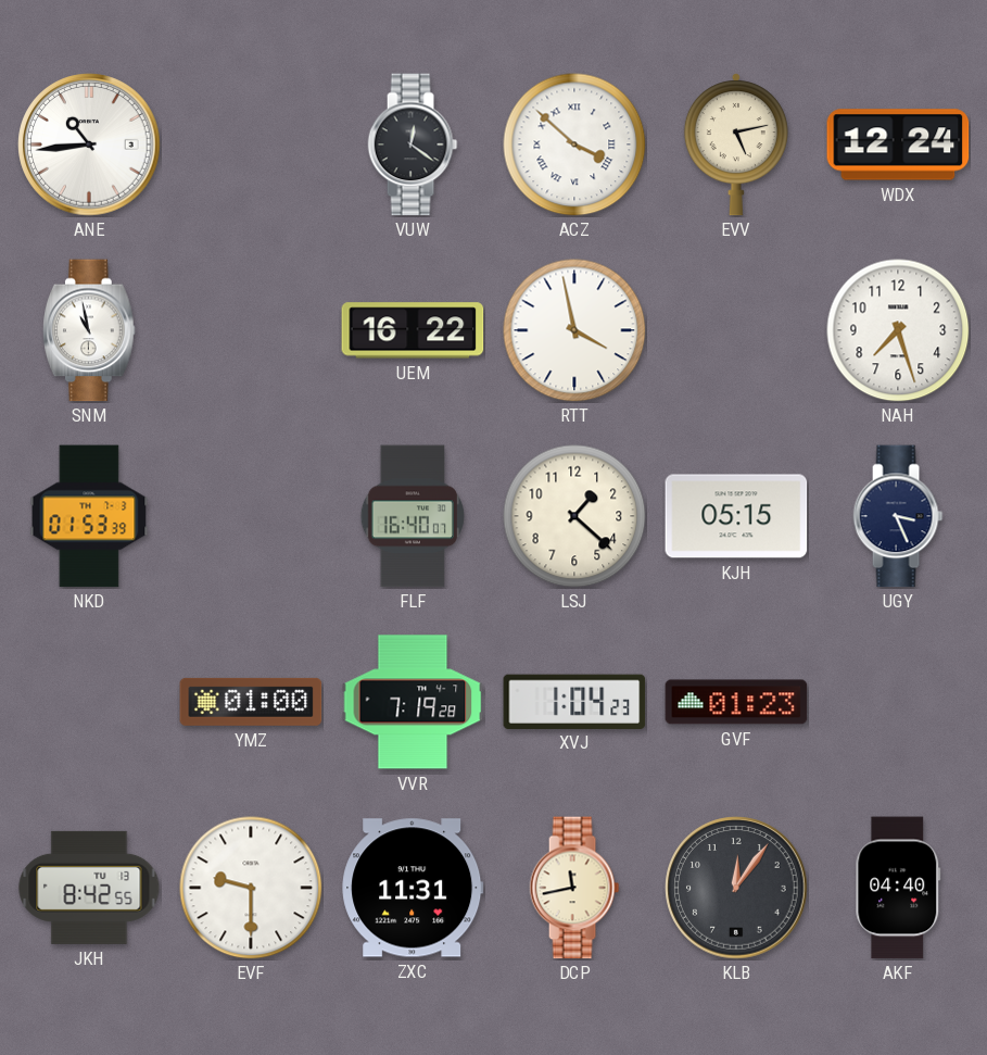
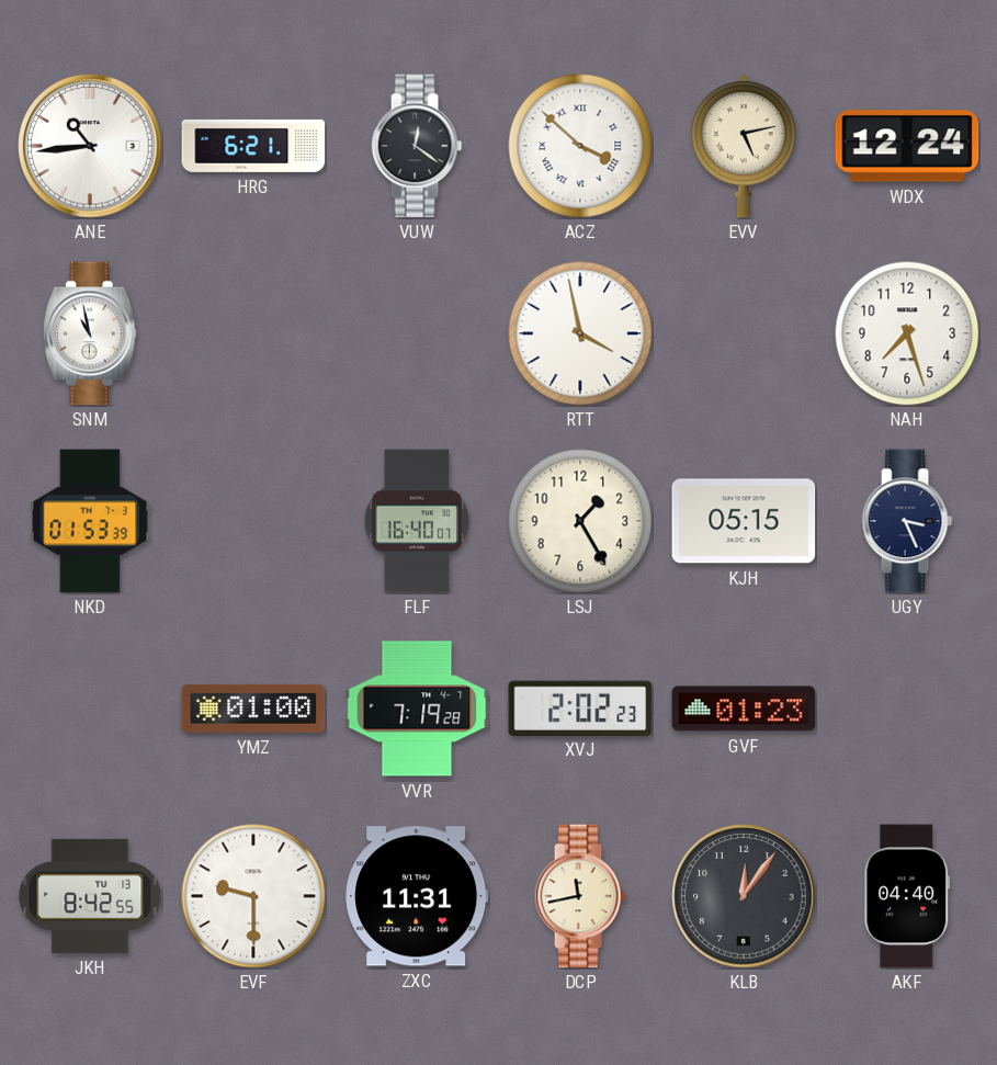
HRG: none -> 6:21 (253, 146)
UEM: 16:22 -> none (413, 330)
LSJ: 1:22 -> 1:25 (580, 521)
XVJ: 1:04 -> 2:02 (580, 707)
